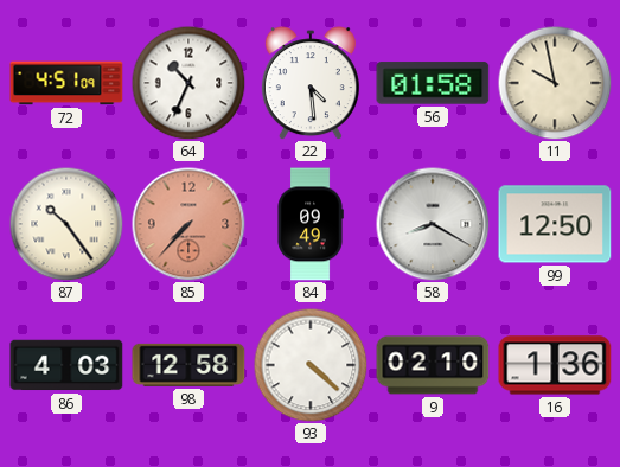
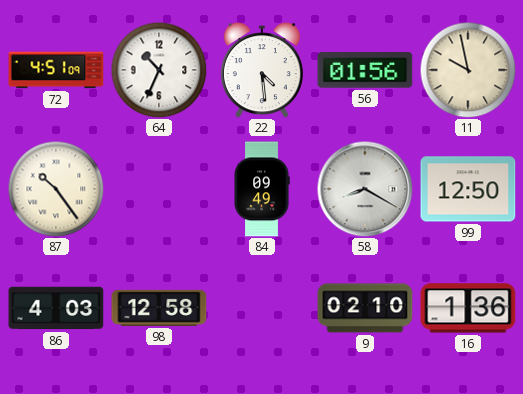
56: 01:58 -> 01:56 (365, 70)
85: 7:37 -> none (188, 224)
93: 4:22 -> none (311, 365)
